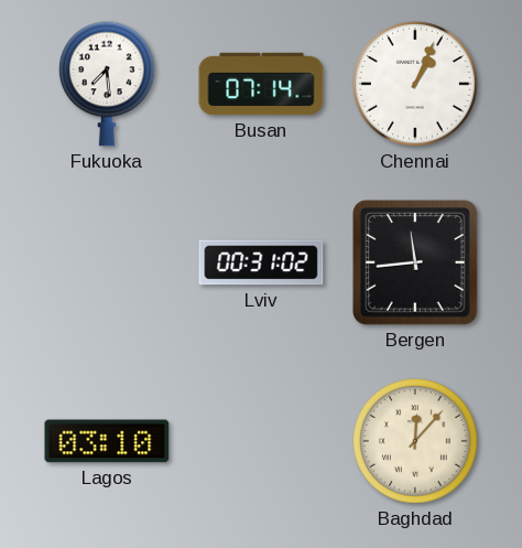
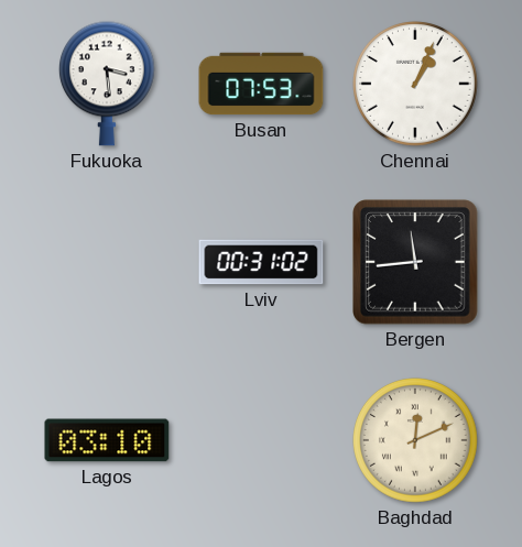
Fukuoka: 7:29 -> 3:29 (107, 84)
Busan: 07:14 -> 07:53 (261, 84)
Baghdad: 12:07 -> 12:11 (416, 441)
